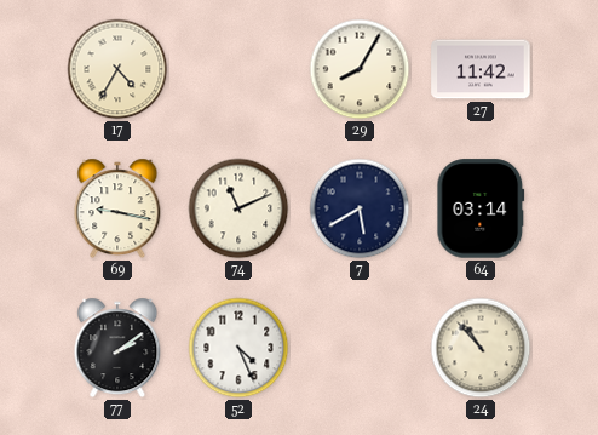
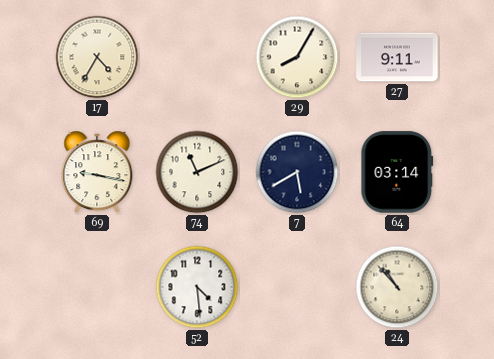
27: 11:42 -> 9:11 (397, 57)
77: 2:09 -> none (117, 348)
52: 4:26 -> 4:29 (197, 287)
